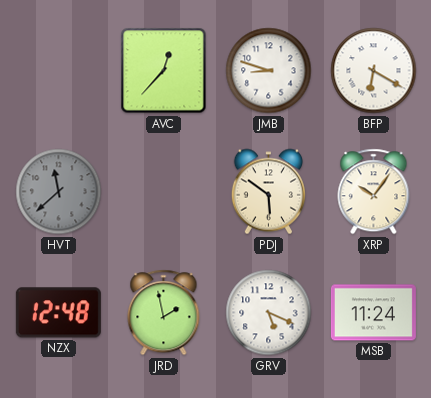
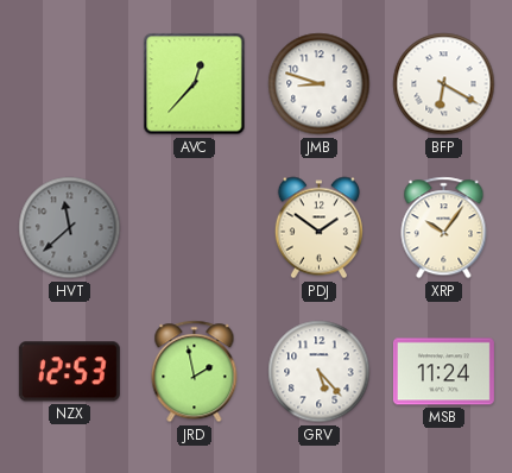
PDJ: 5:51 -> 1:51 (318, 228)
NZX: 12:48 -> 12:53 (69, 372)
GRV: 5:19 -> 5:23 (320, 372)
